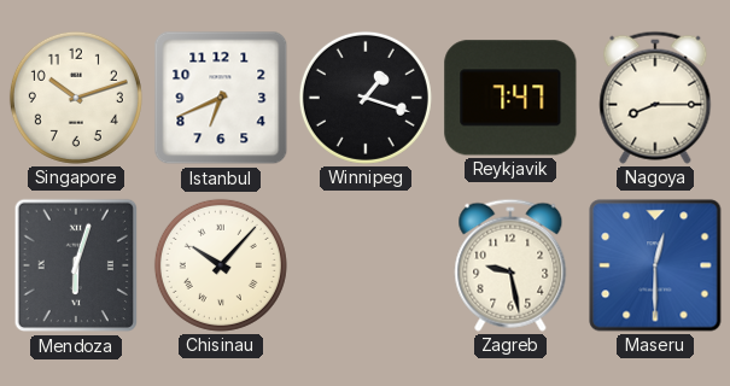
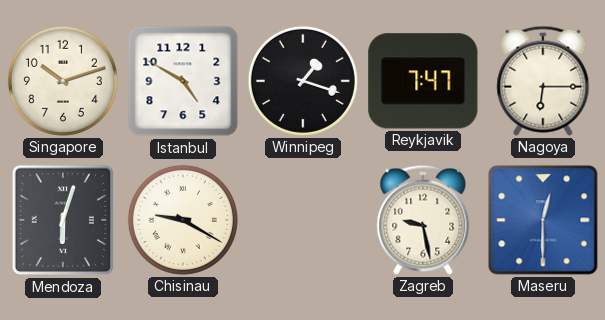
Istanbul: 6:41 -> 4:50 (183, 81)
Nagoya: 8:15 -> 6:15 (543, 81)
Chisinau: 10:07 -> 9:20 (183, 220)
